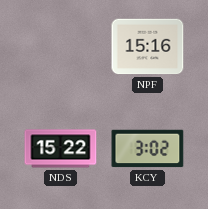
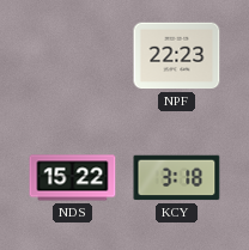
NPF: 15:16 -> 22:23 (177, 56)
KCY: 3:02 -> 3:18 (177, 178)
